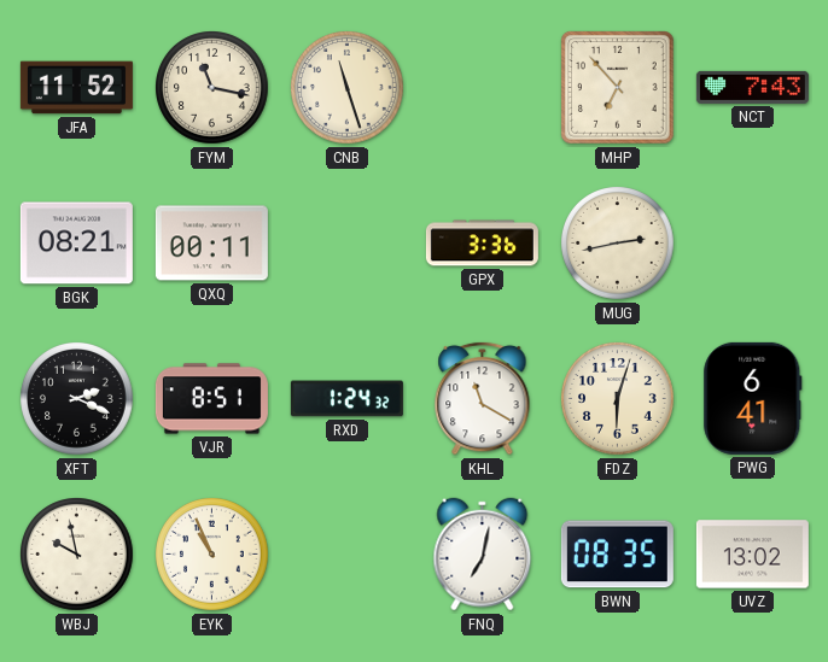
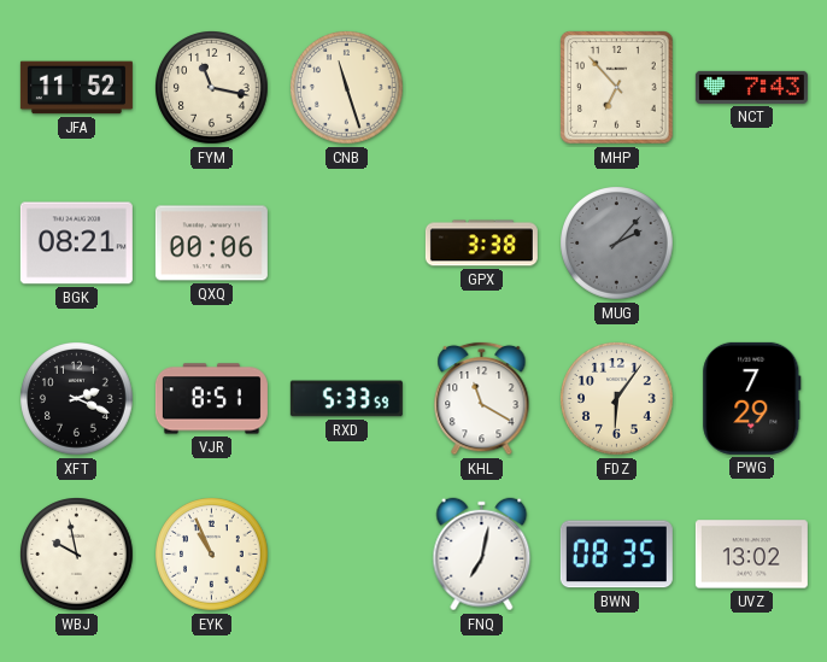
QXQ: 00:11 -> 00:06 (211, 244)
GPX: 3:36 -> 3:38 (481, 244)
MUG: 2:43 -> 2:07 (617, 244)
MUG dial: cream -> grey (617, 244)
RXD: 1:24 -> 5:33 (346, 399)
FDZ: 6:03 -> 6:06 (617, 399)
PWG: 6:41 -> 7:29 (752, 398)
